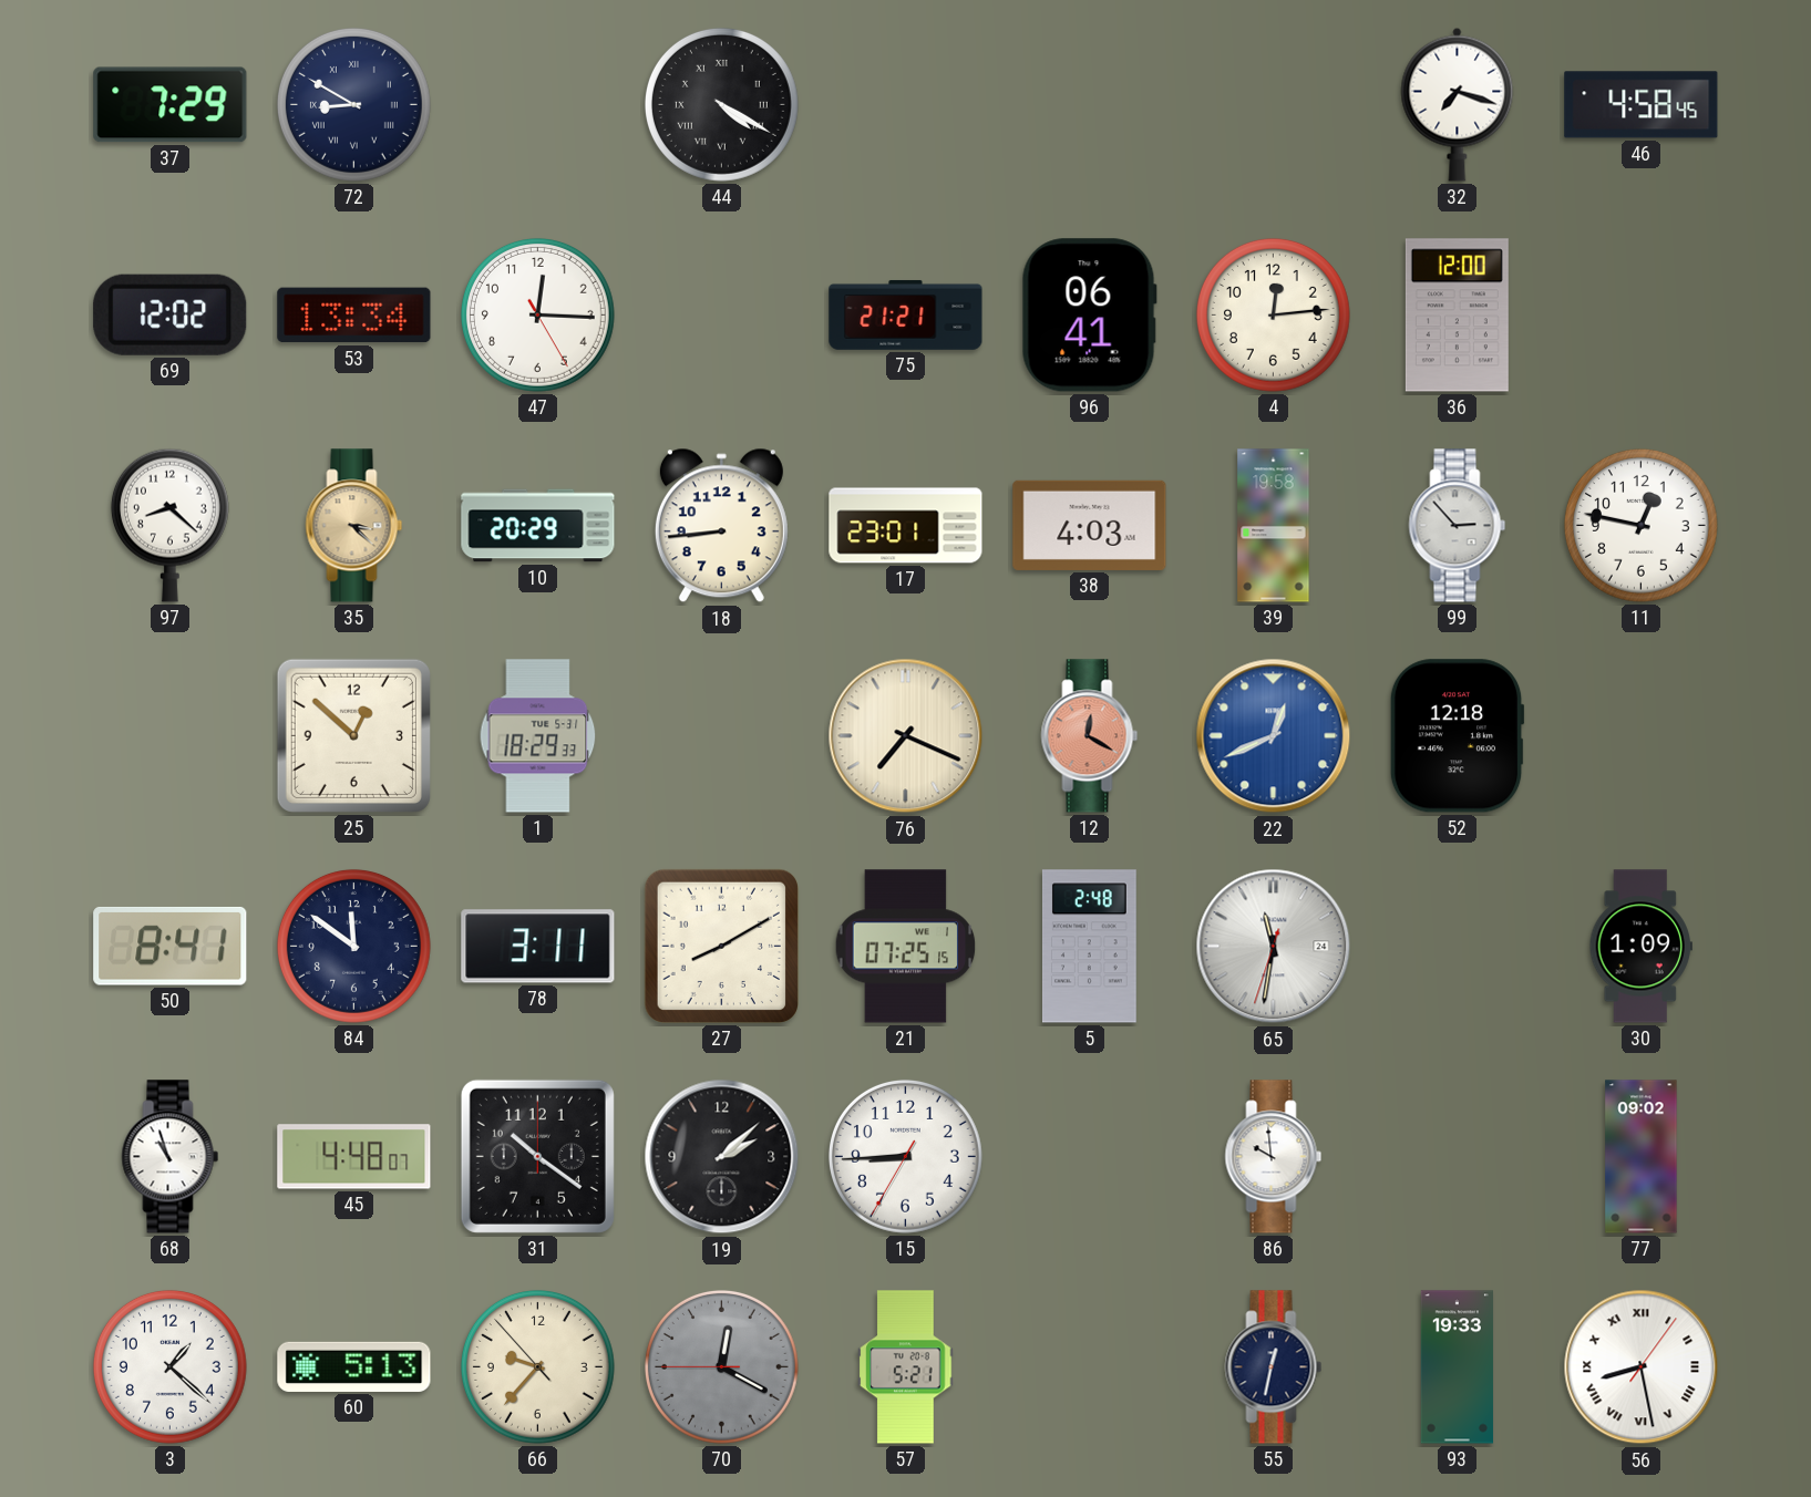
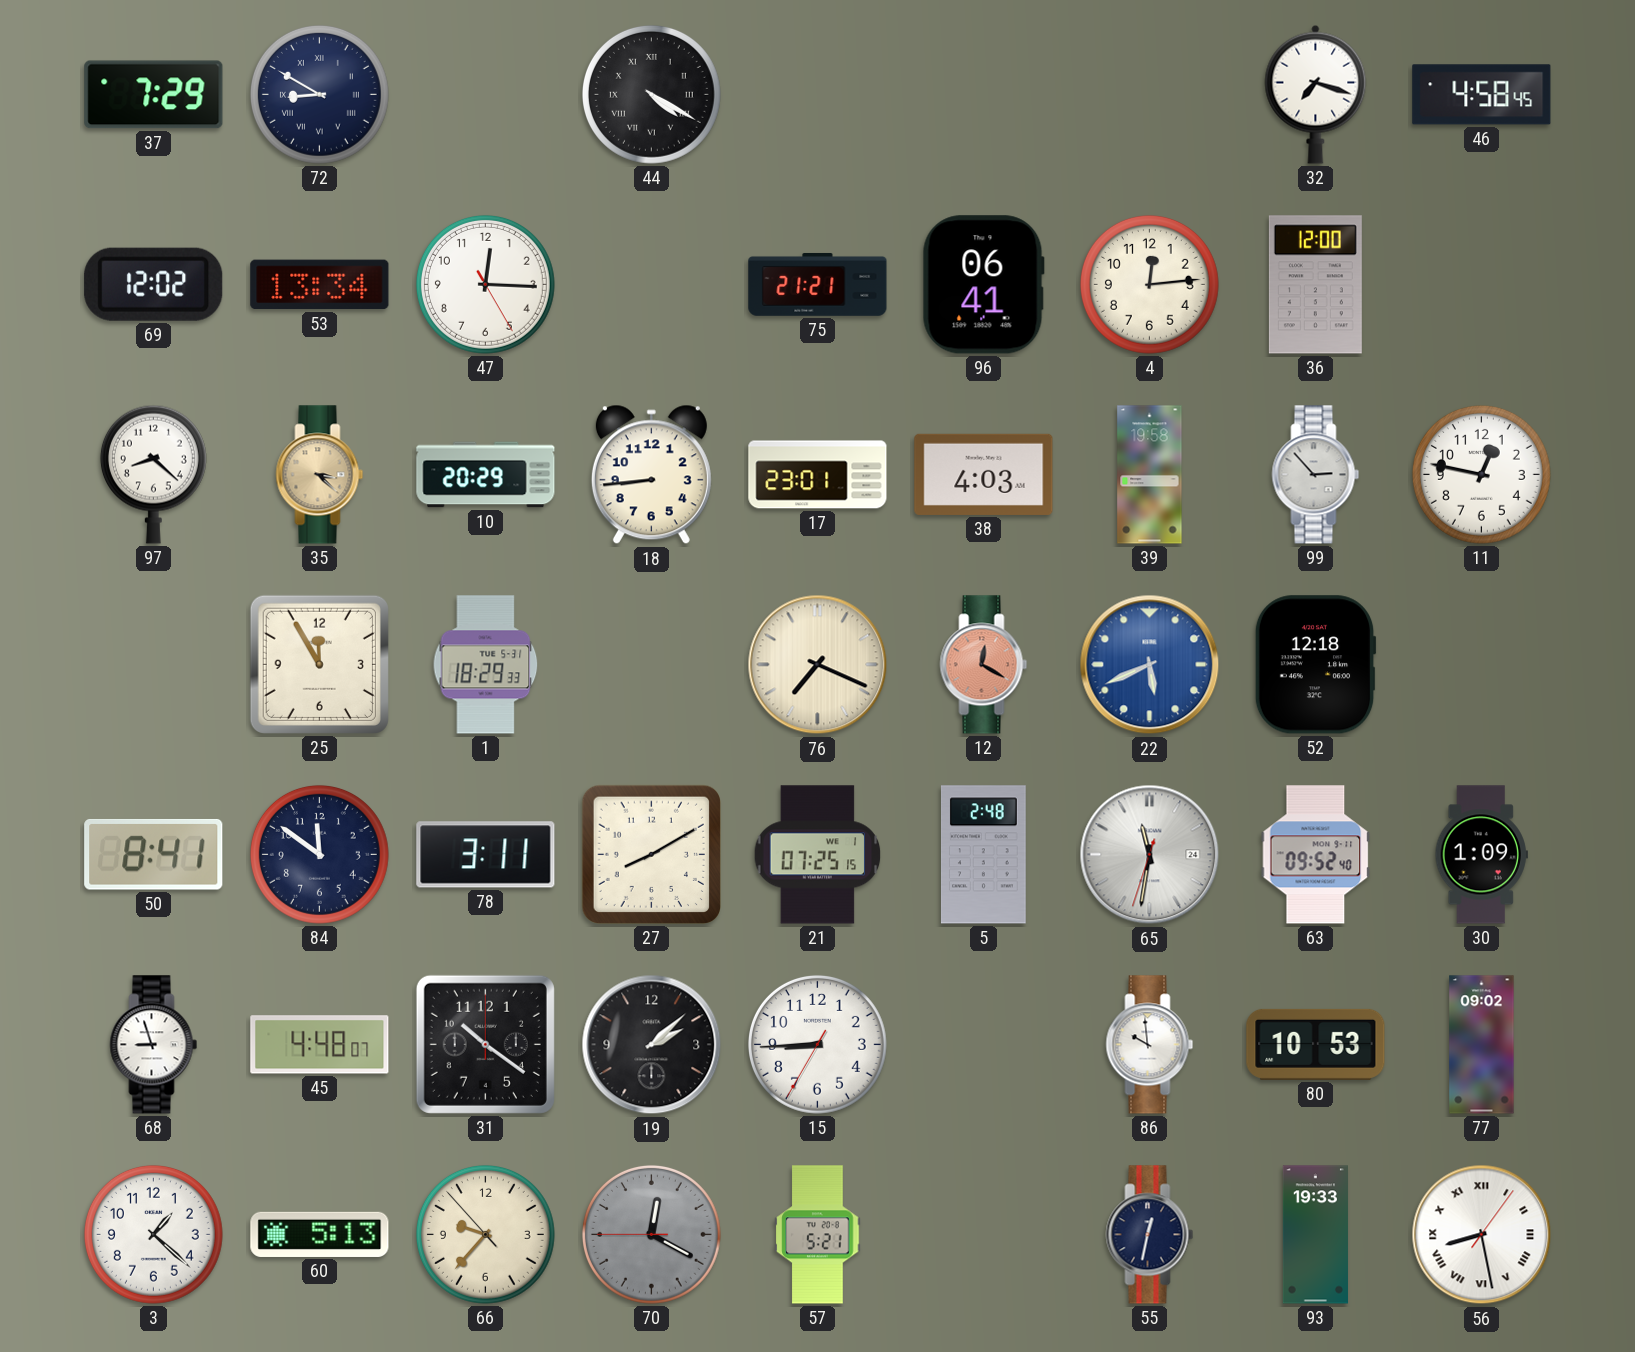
25: 12:52 -> 11:55 (319, 664)
22: 12:41 -> 5:41 (1150, 665)
63: none -> 09:52 (1316, 855)
68: 10:57 -> 8:57 (154, 1045)
80: none -> 10:53 (1316, 1044)
